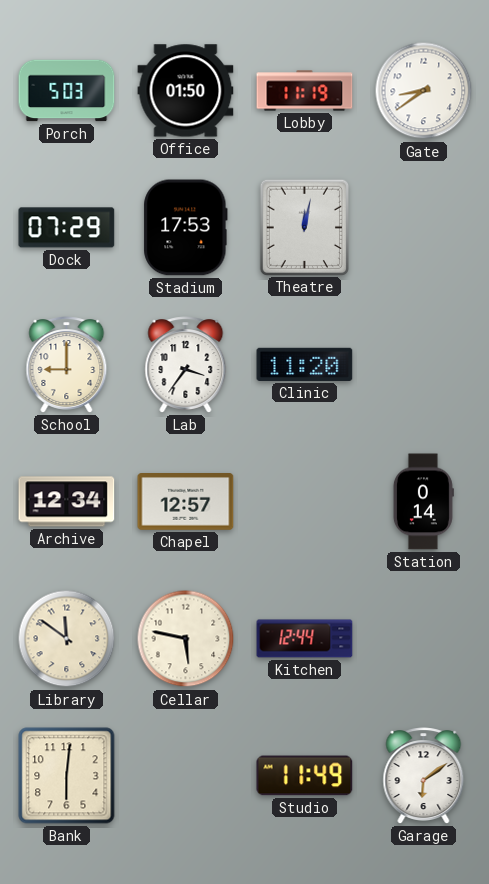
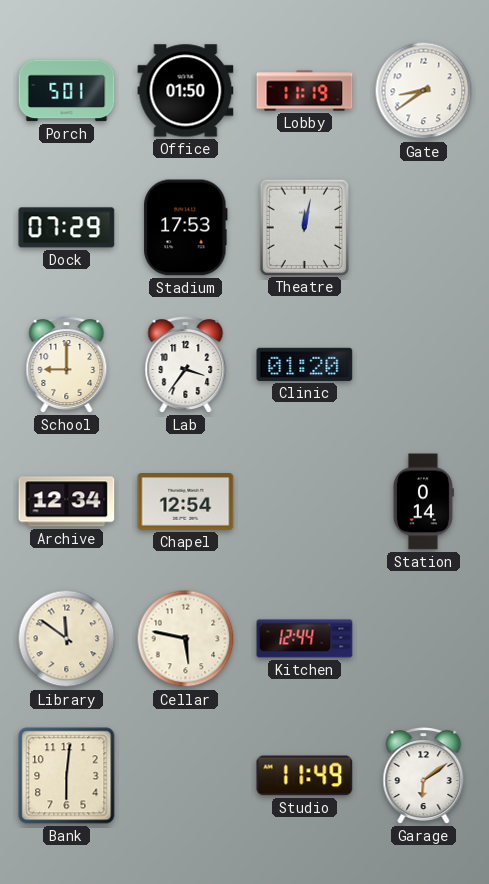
Porch: 5:03 -> 5:01 (67, 91)
Clinic: 11:20 -> 01:20 (305, 364)
Chapel: 12:57 -> 12:54 (186, 502)
